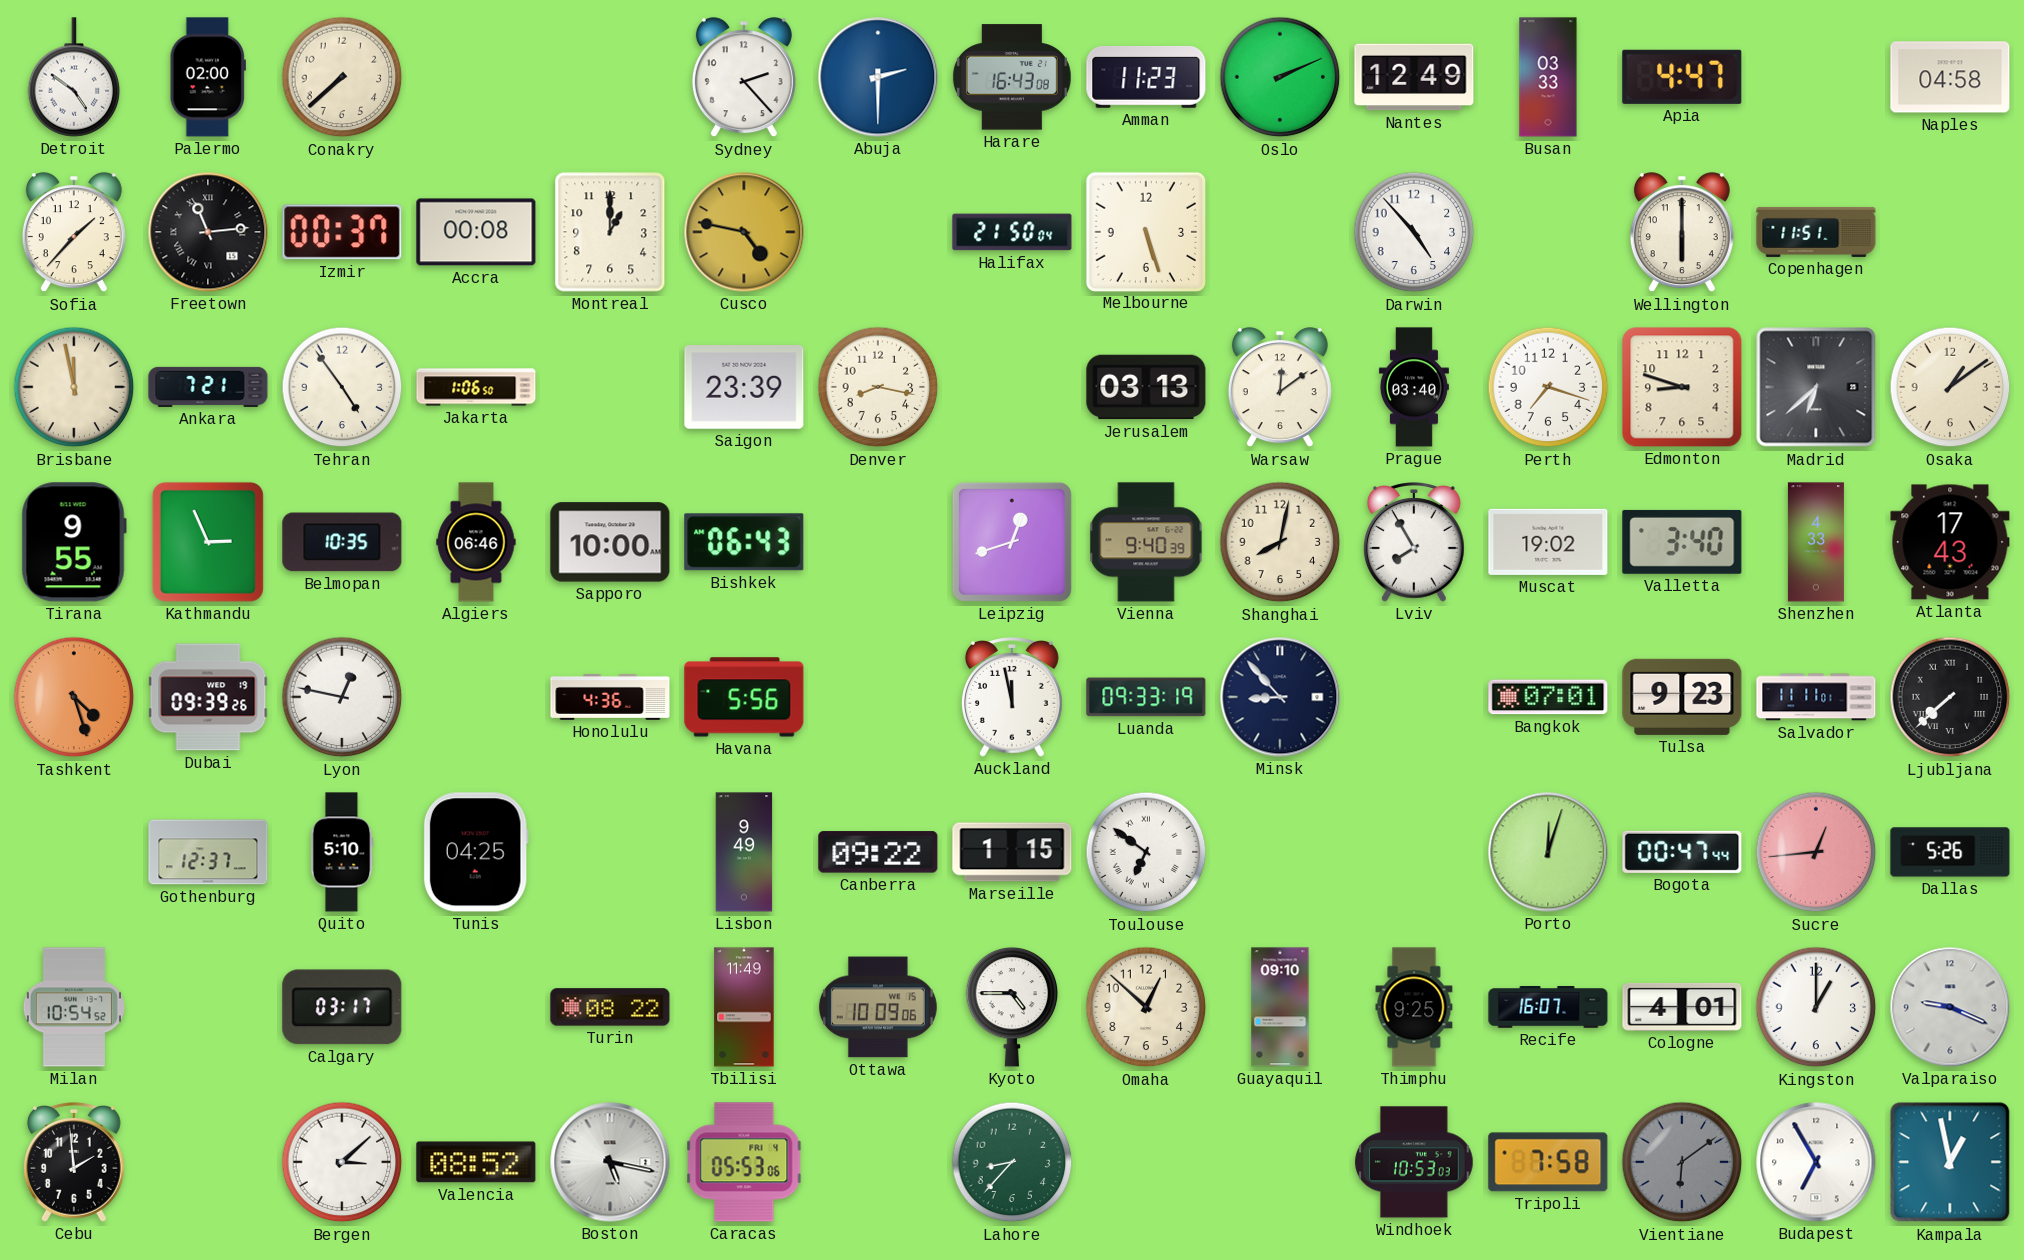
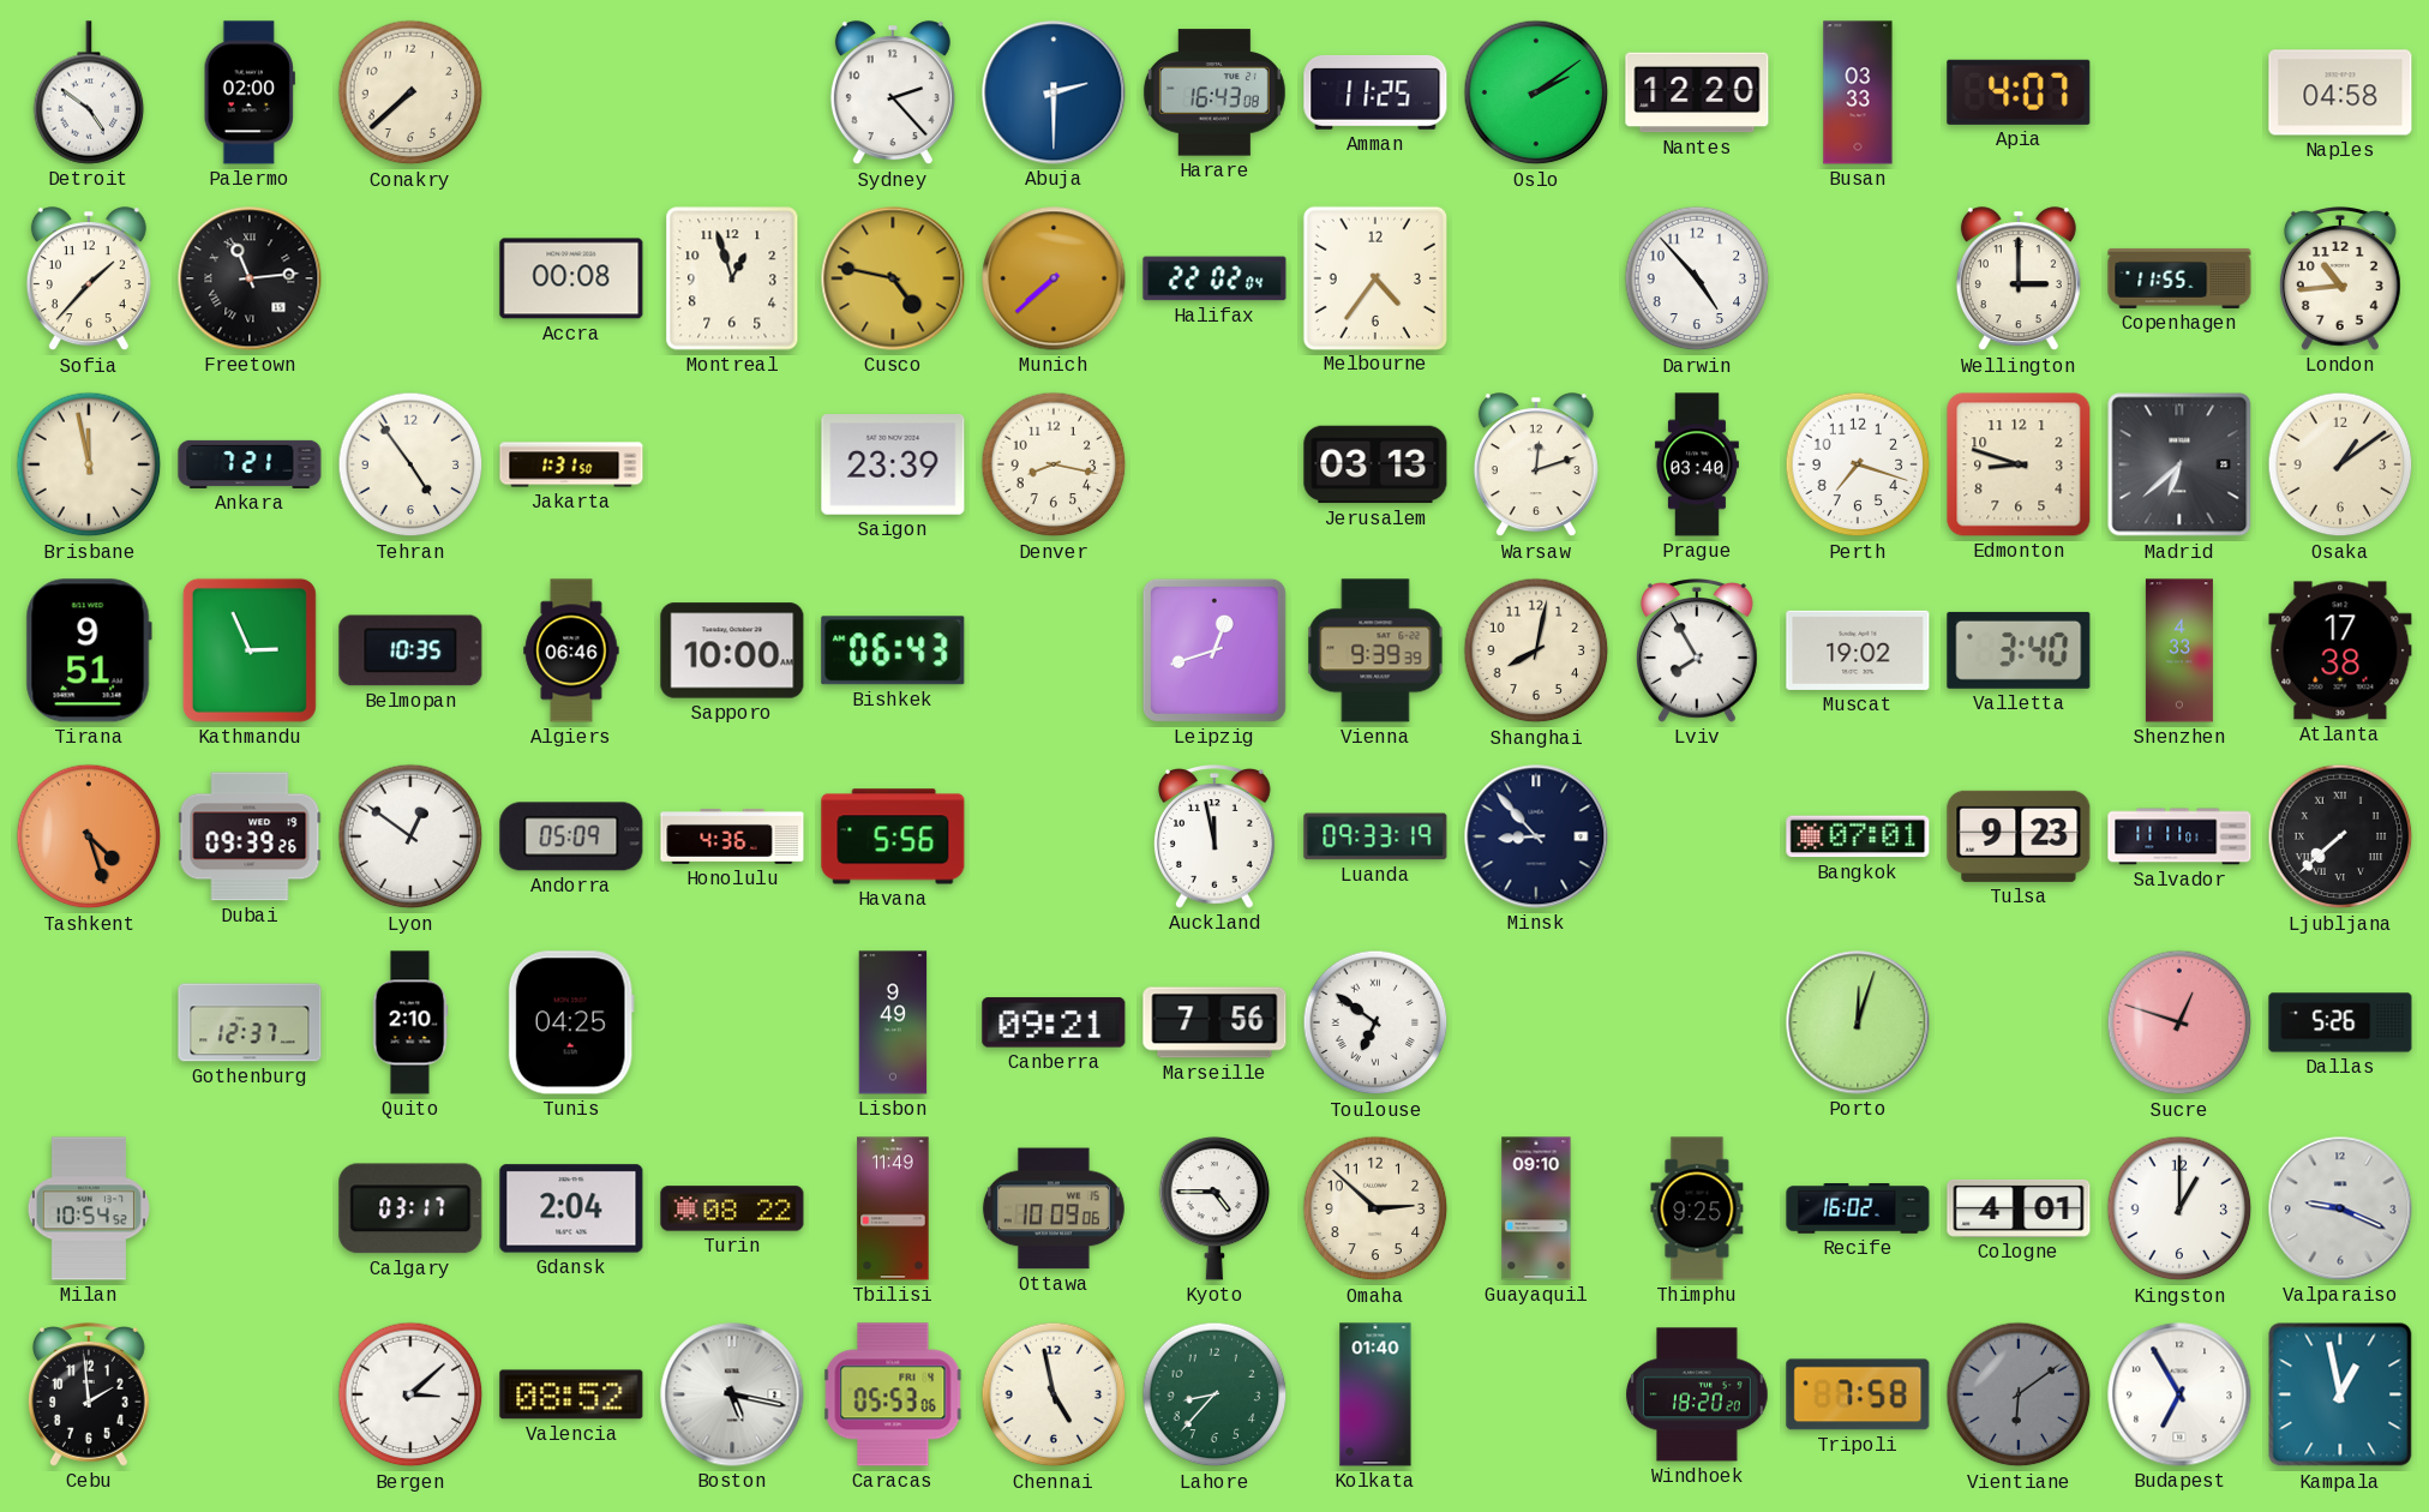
Amman: 11:23 -> 11:25 (1375, 92)
Oslo: 2:11 -> 2:09 (1536, 92)
Nantes: 12:49 -> 12:20 (1697, 92)
Apia: 4:47 -> 4:07 (2019, 92)
Izmir: 00:37 -> none (342, 232)
Montreal: 1:00 -> 12:57 (732, 278)
Munich: none -> 7:38 (1054, 278)
Halifax: 21:50 -> 22:02 (1214, 278)
Melbourne: 5:27 -> 4:36 (1374, 277)
Wellington: 6:00 -> 3:00 (2019, 280)
Copenhagen: 11:51 -> 11:55 (2179, 278)
London: none -> 10:44 (2340, 278)
Jakarta: 1:06 -> 1:31 (571, 464)
Warsaw: 12:09 -> 12:12 (1536, 466)
Tirana: 9:55 -> 9:51 (89, 650)
Vienna: 9:40 -> 9:39 (1375, 650)
Atlanta: 17:43 -> 17:38 (2340, 650)
Lyon: 12:47 -> 12:51 (410, 836)
Andorra: none -> 05:09 (571, 836)
Quito: 5:10 -> 2:10 (410, 1022)
Canberra: 09:22 -> 09:21 (1054, 1022)
Marseille: 1:15 -> 7:56 (1214, 1022)
Bogota: 00:47 -> none (1682, 852)
Sucre: 12:44 -> 12:48 (2179, 1022)
Gdansk: none -> 2:04 (571, 1208)
Omaha: 12:52 -> 2:52 (1375, 1208)
Recife: 16:07 -> 16:02 (1858, 1210)
Chennai: none -> 4:58 (1054, 1394)
Kolkata: none -> 01:40 (1375, 1394)
Windhoek: 10:53 -> 18:20 (1697, 1394)
